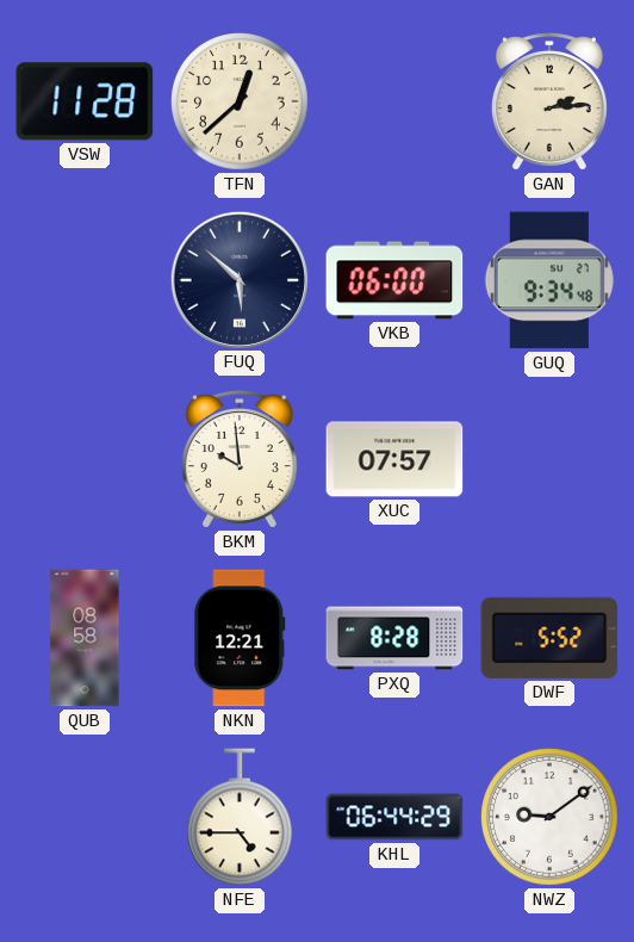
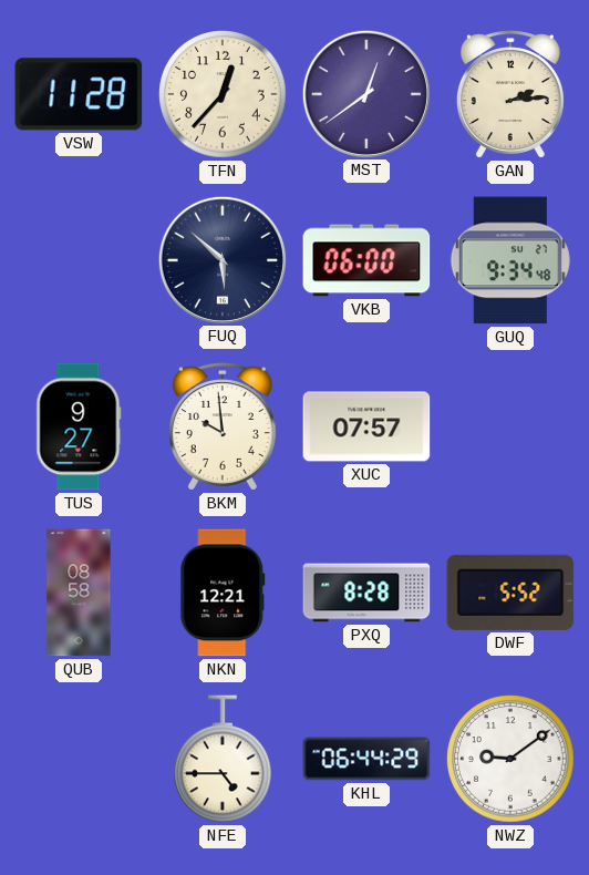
TFN: 12:38 -> 12:37 (223, 94)
MST: none -> 12:39 (365, 93)
TUS: none -> 9:27 (79, 426)
